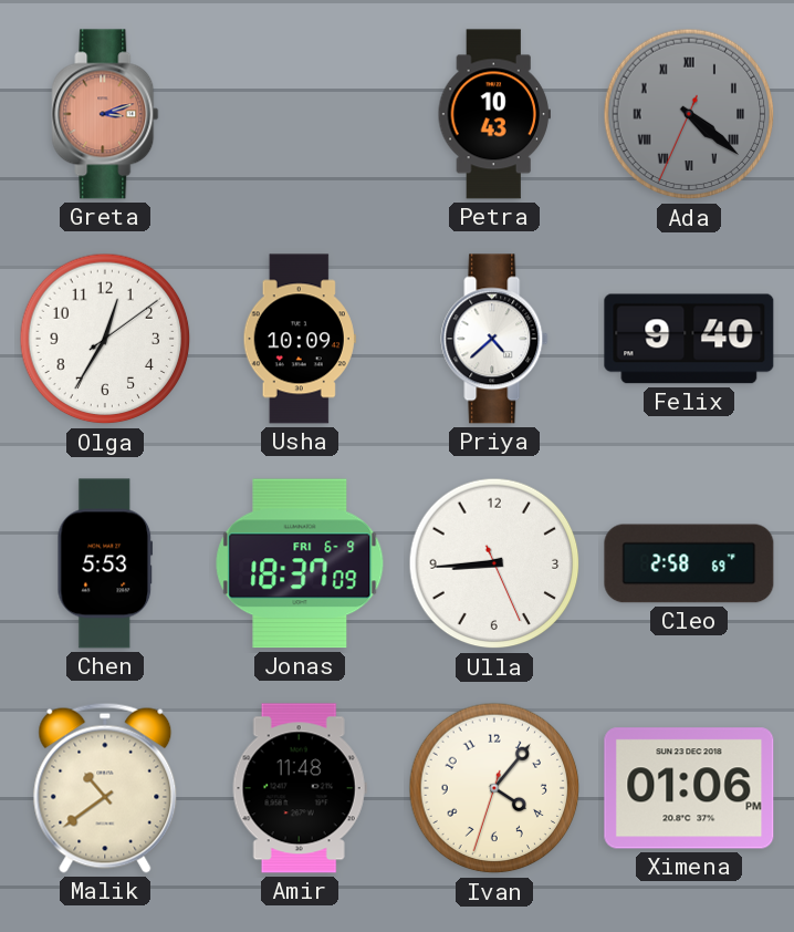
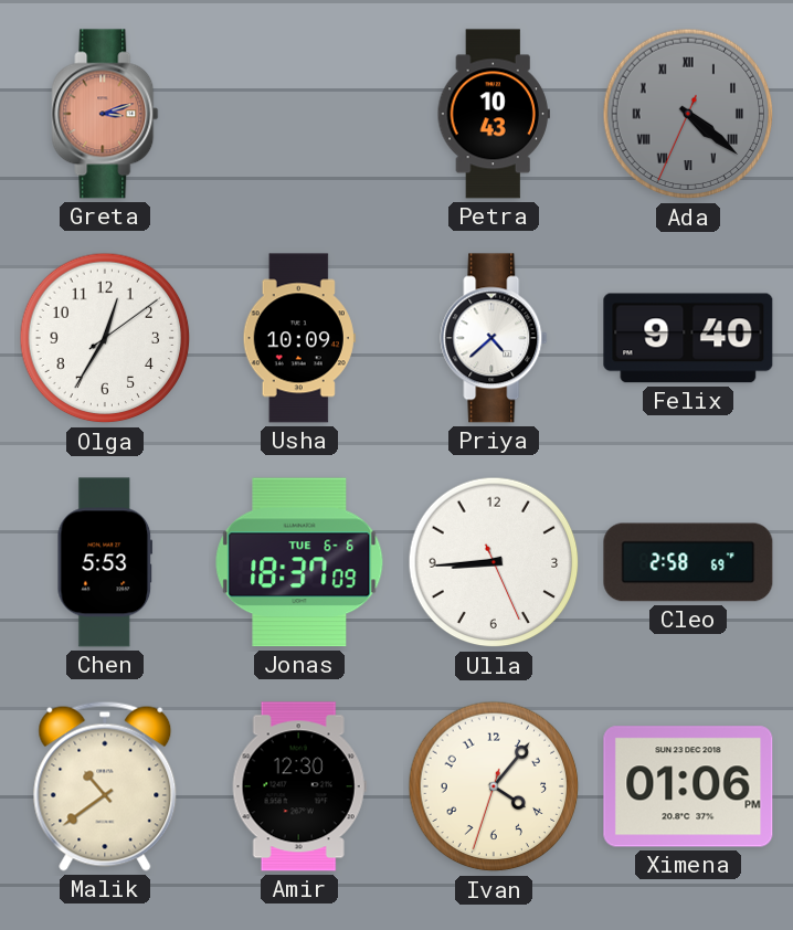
Jonas date: FRI 6-9 -> TUE 6-6 (299, 562)
Amir: 11:48 -> 12:30 (299, 786)
